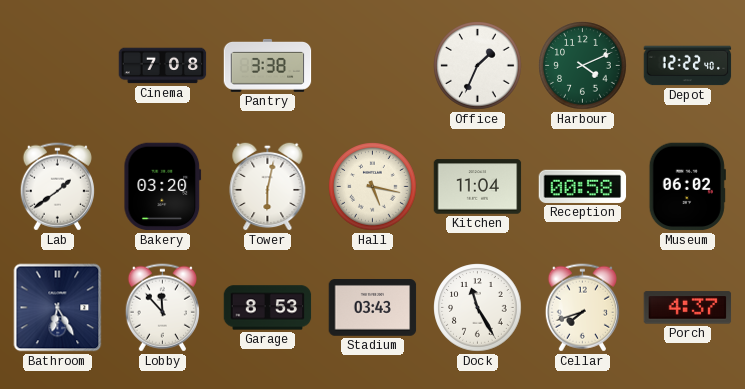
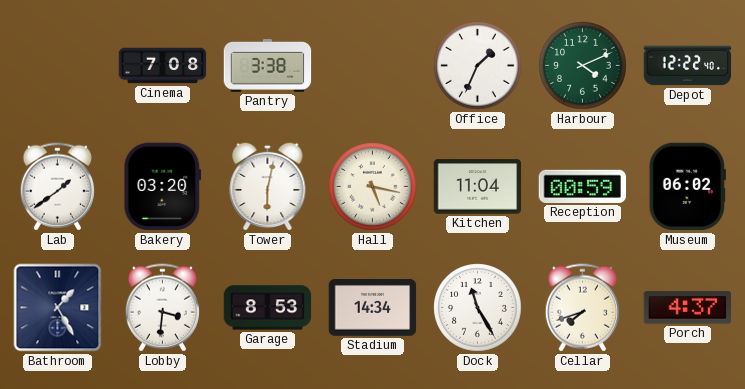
Reception: 00:58 -> 00:59 (583, 186)
Bathroom: 6:25 -> 1:25 (58, 308)
Lobby: 11:53 -> 3:31 (162, 308)
Stadium: 03:43 -> 14:34 (373, 308)
